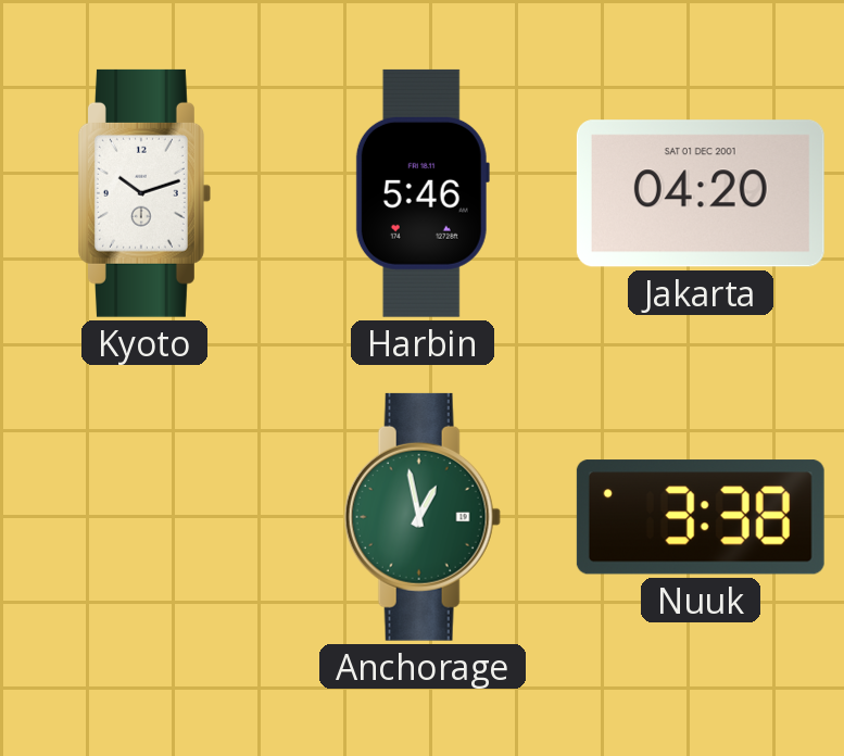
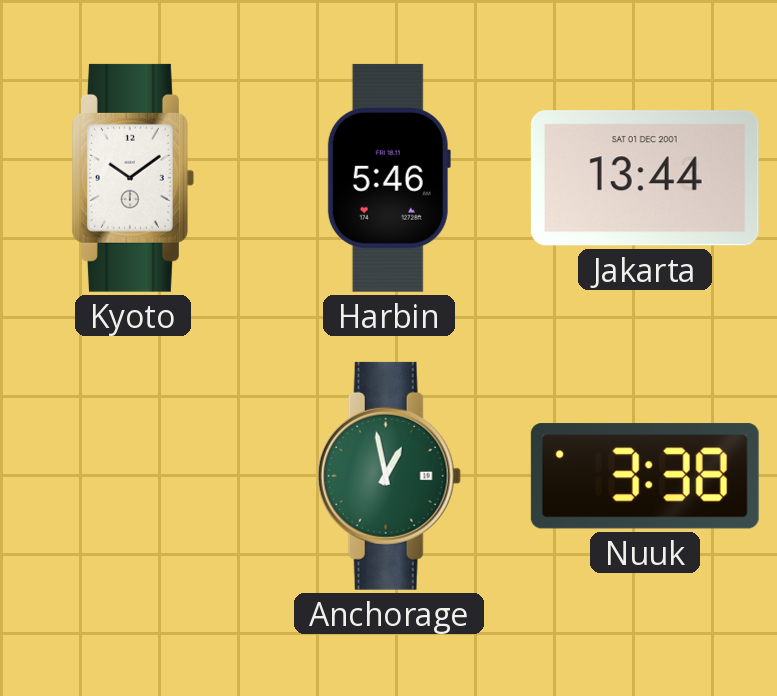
Kyoto: 10:12 -> 10:09 (133, 178)
Jakarta: 04:20 -> 13:44 (645, 178)
